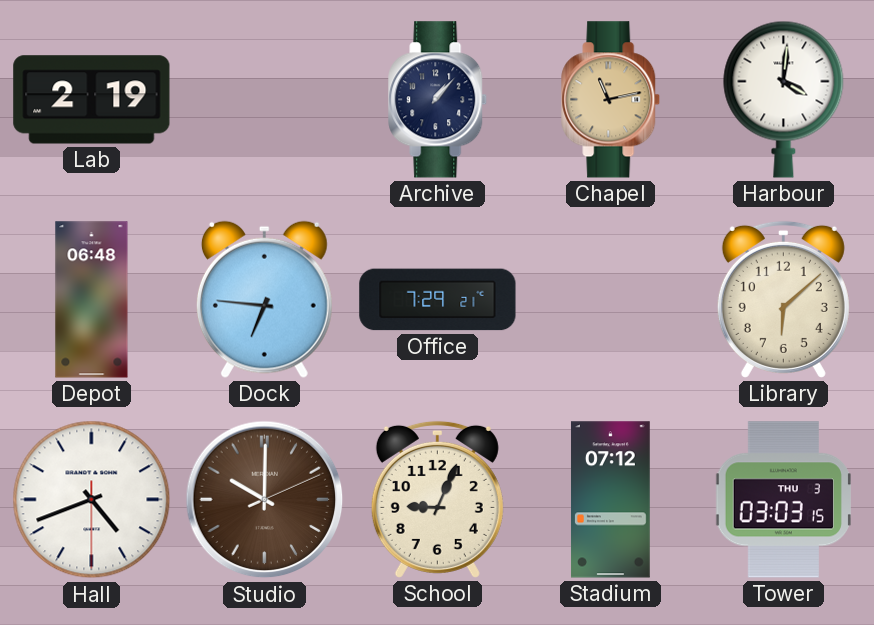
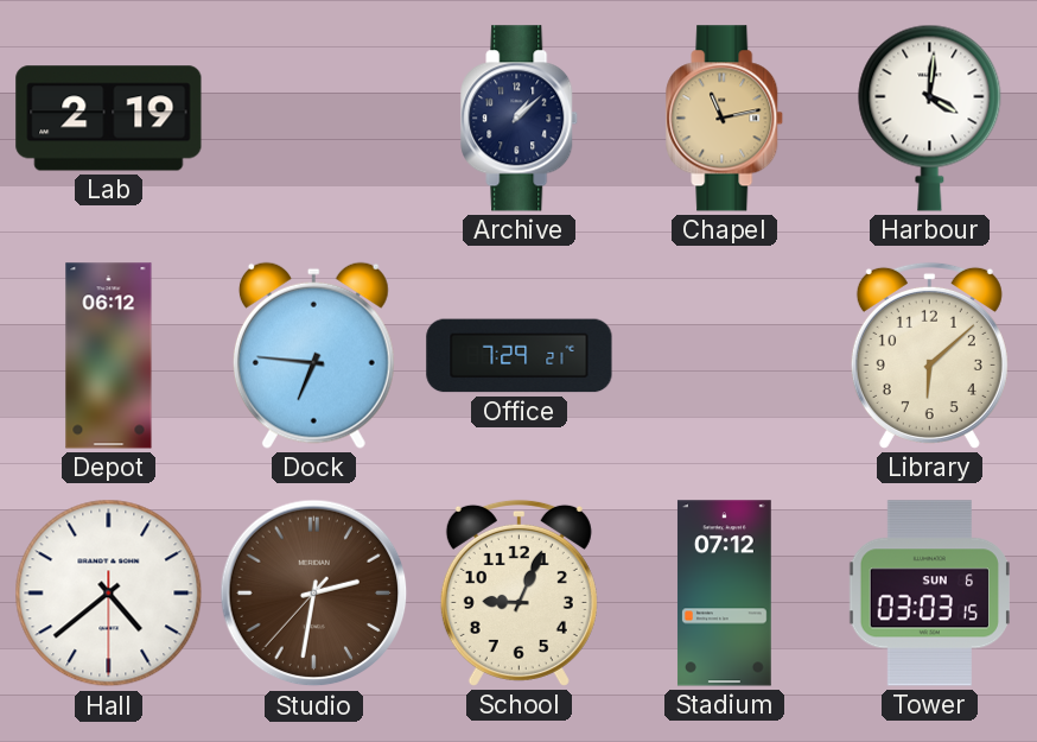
Archive: 1:07 -> 1:08 (520, 119)
Depot: 06:48 -> 06:12 (109, 356)
Hall: 4:41 -> 4:38 (109, 594)
Studio: 10:00 -> 2:31 (314, 594)
Tower date: THU 3 -> SUN 6 (929, 594)
